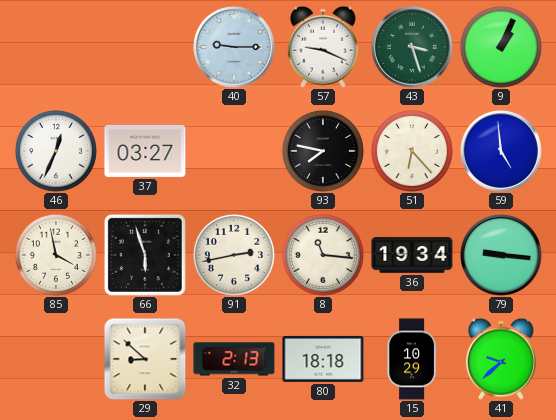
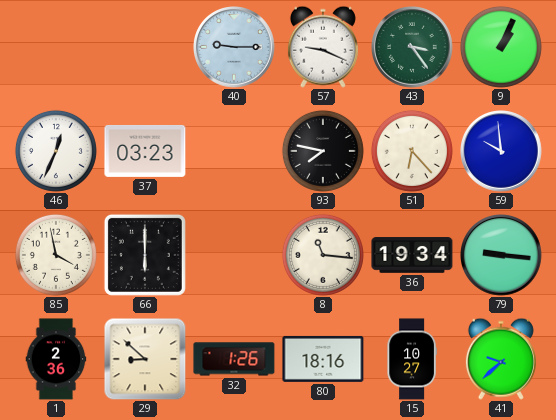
43: 3:27 -> 3:24 (413, 48)
37: 03:27 -> 03:23 (145, 151)
59: 4:59 -> 9:59 (502, 152)
66: 5:57 -> 6:00 (145, 255)
91: 2:43 -> none (234, 255)
1: none -> 2:36 (56, 359)
32: 2:13 -> 1:26 (234, 359)
80: 18:18 -> 18:16 (323, 359)
15: 10:29 -> 10:27 (412, 359)
